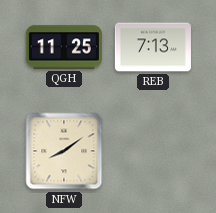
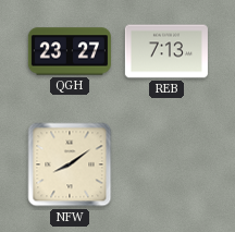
QGH: 11:25 -> 23:27 (70, 51)
